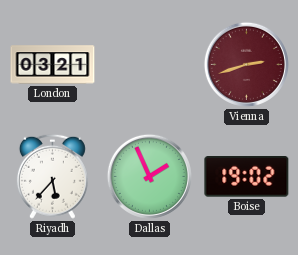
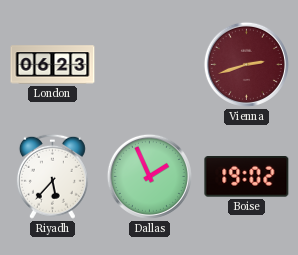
London: 03:21 -> 06:23 (53, 65)
